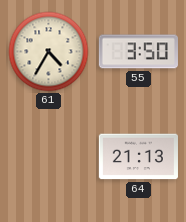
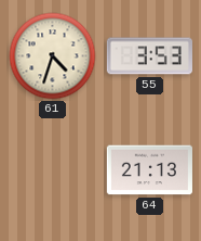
61: 4:35 -> 4:33 (53, 56)
55: 3:50 -> 3:53 (149, 56)
